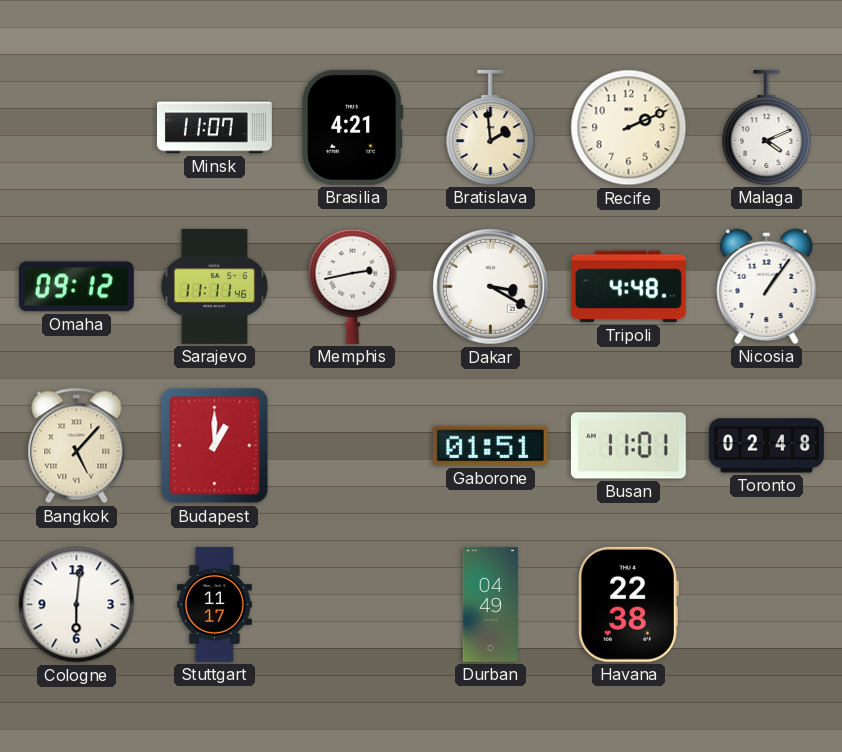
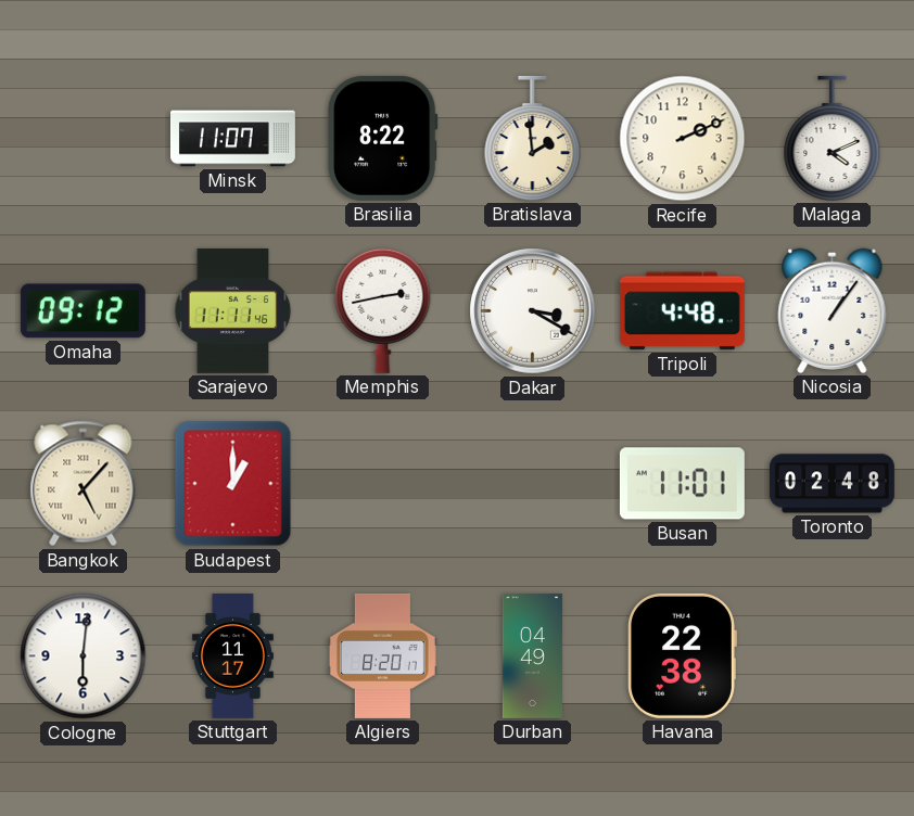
Brasilia: 4:21 -> 8:22 (383, 138)
Gaborone: 01:51 -> none (490, 446)
Algiers: none -> 8:20 (382, 655)
